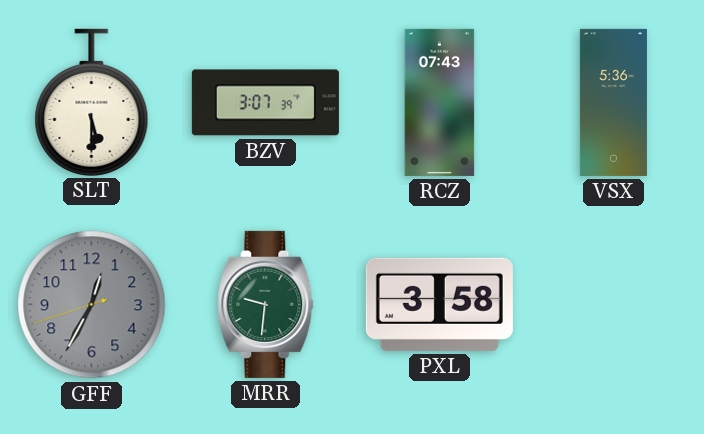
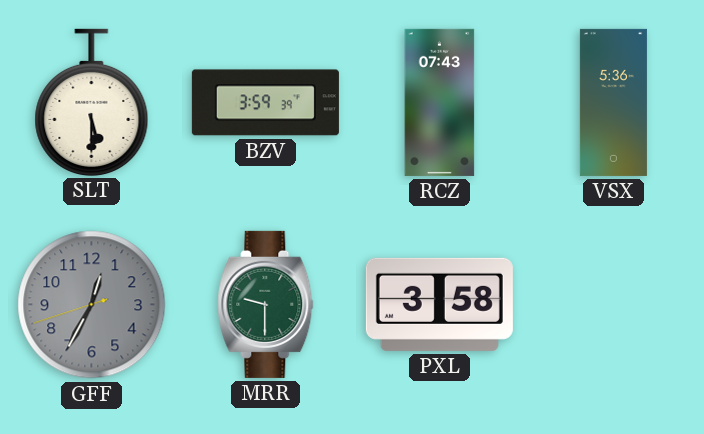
BZV: 3:07 -> 3:59 (265, 103)
MRR: 9:31 -> 9:30 (266, 304)
